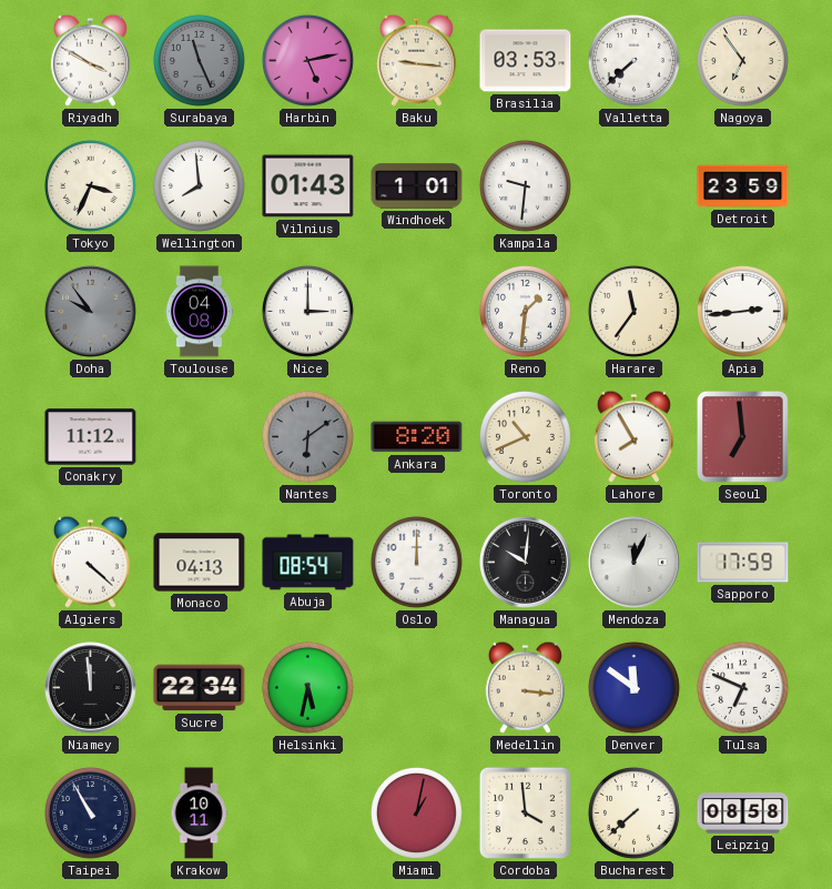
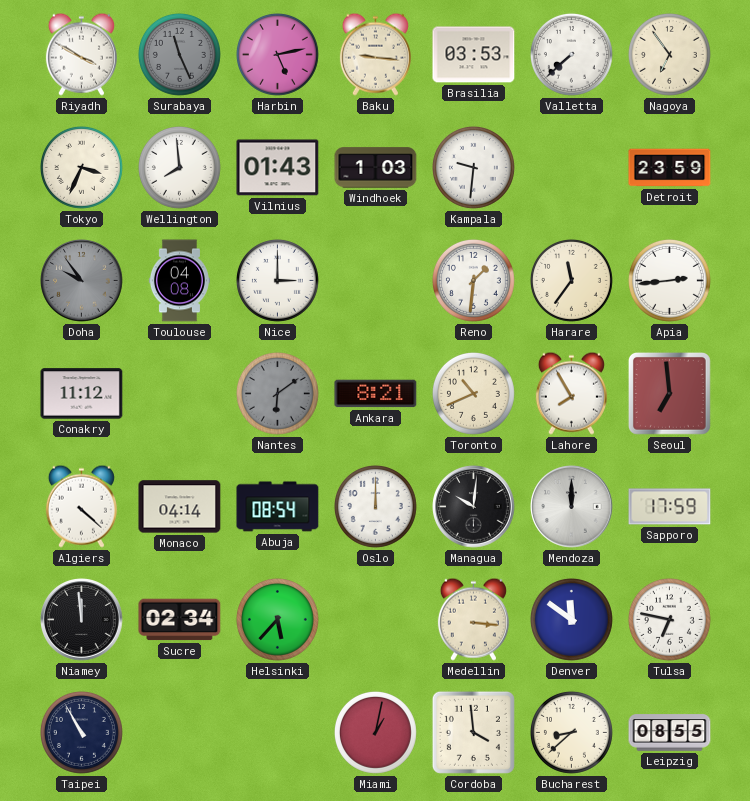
Windhoek: 1:01 -> 1:03 (376, 168)
Ankara: 8:20 -> 8:21 (376, 394)
Monaco: 04:13 -> 04:14 (180, 507)
Mendoza: 12:04 -> 12:00 (572, 507)
Sucre: 22:34 -> 02:34 (180, 620)
Helsinki: 5:32 -> 5:37 (277, 619)
Tulsa: 6:49 -> 6:47 (669, 619)
Krakow: 10:11 -> none (199, 814)
Bucharest: 7:38 -> 8:38 (571, 732)
Leipzig: 08:58 -> 08:55 (670, 733)
